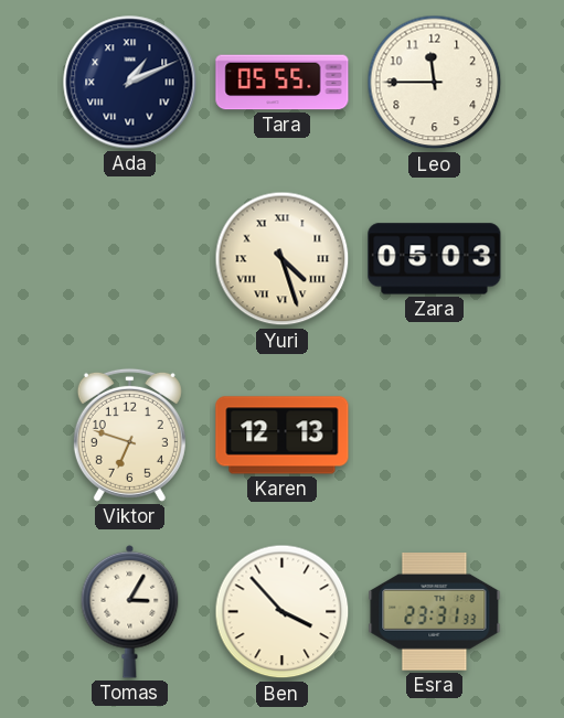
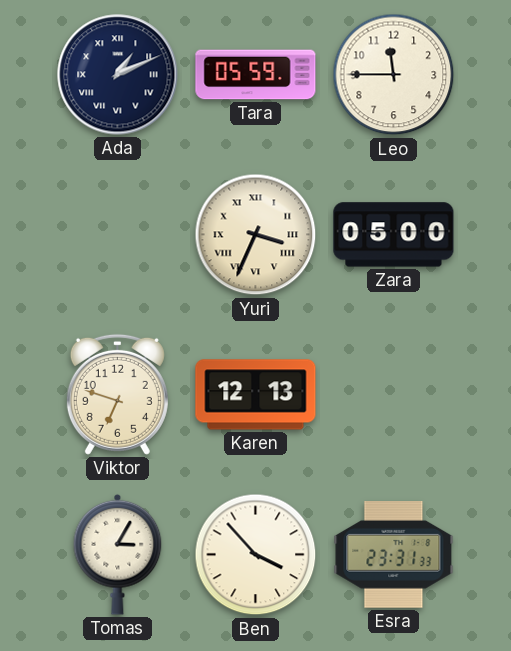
Tara: 05:55 -> 05:59 (256, 75)
Yuri: 4:27 -> 3:34 (256, 235)
Zara: 05:03 -> 05:00 (394, 235)
